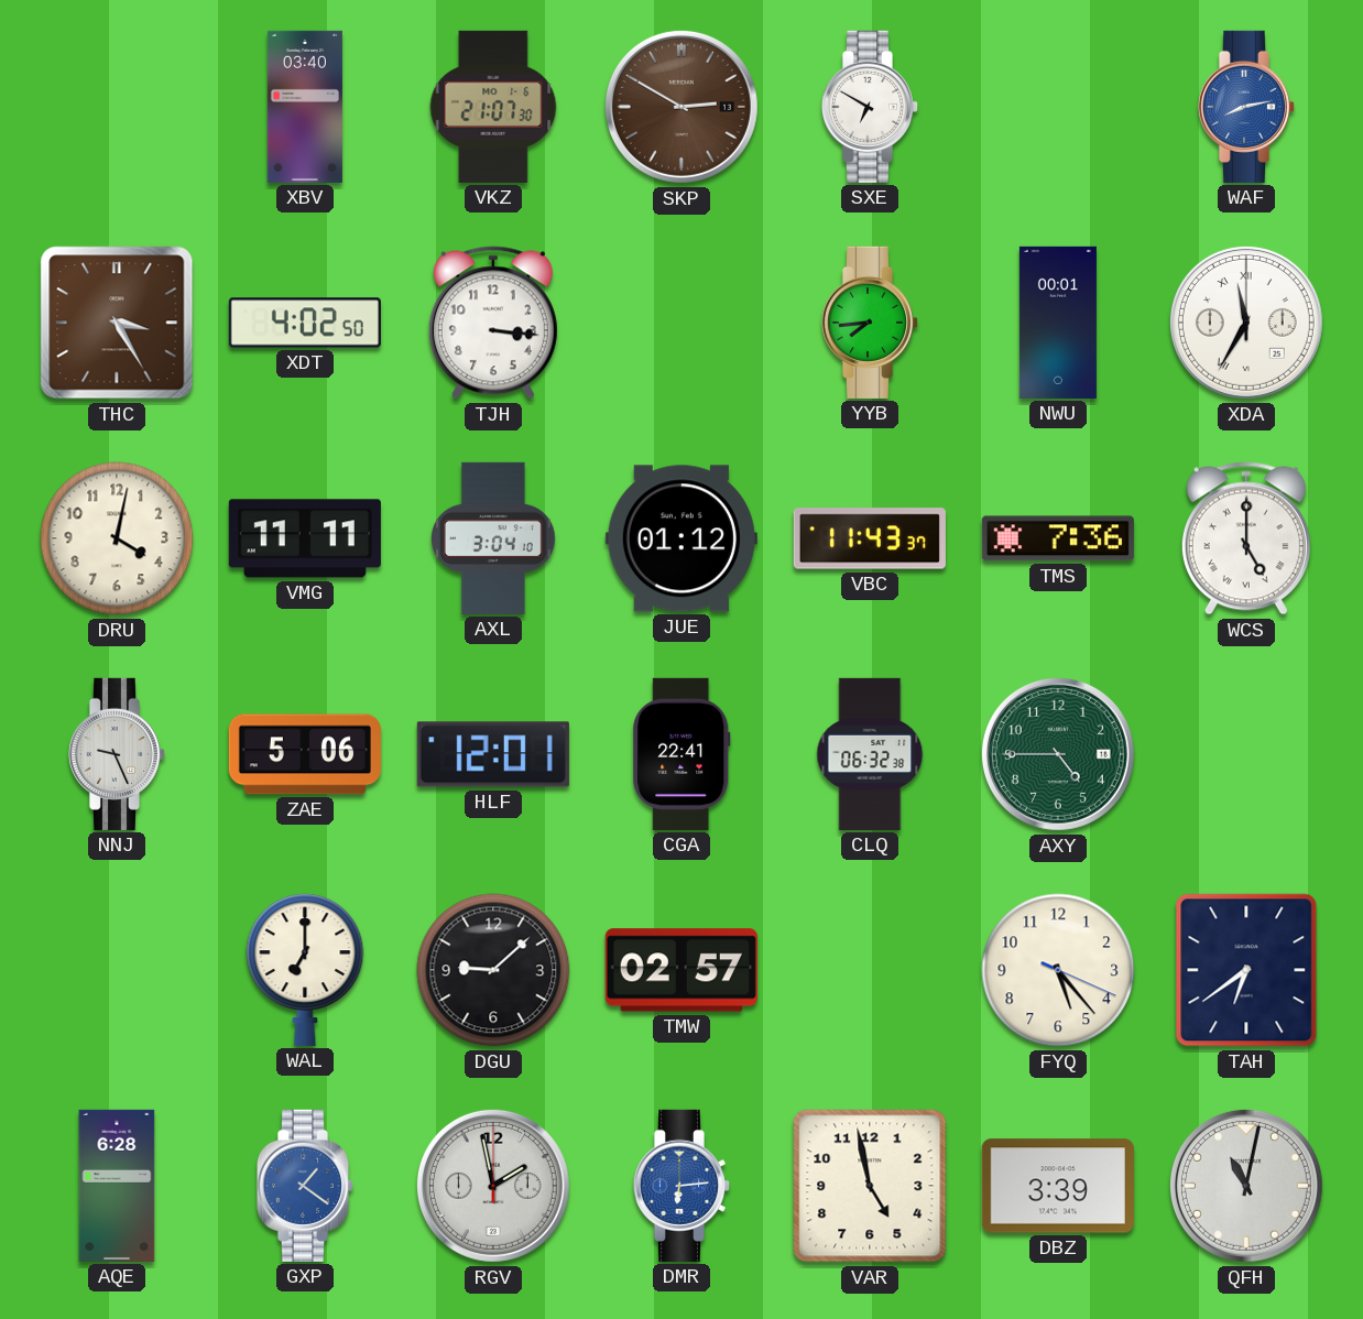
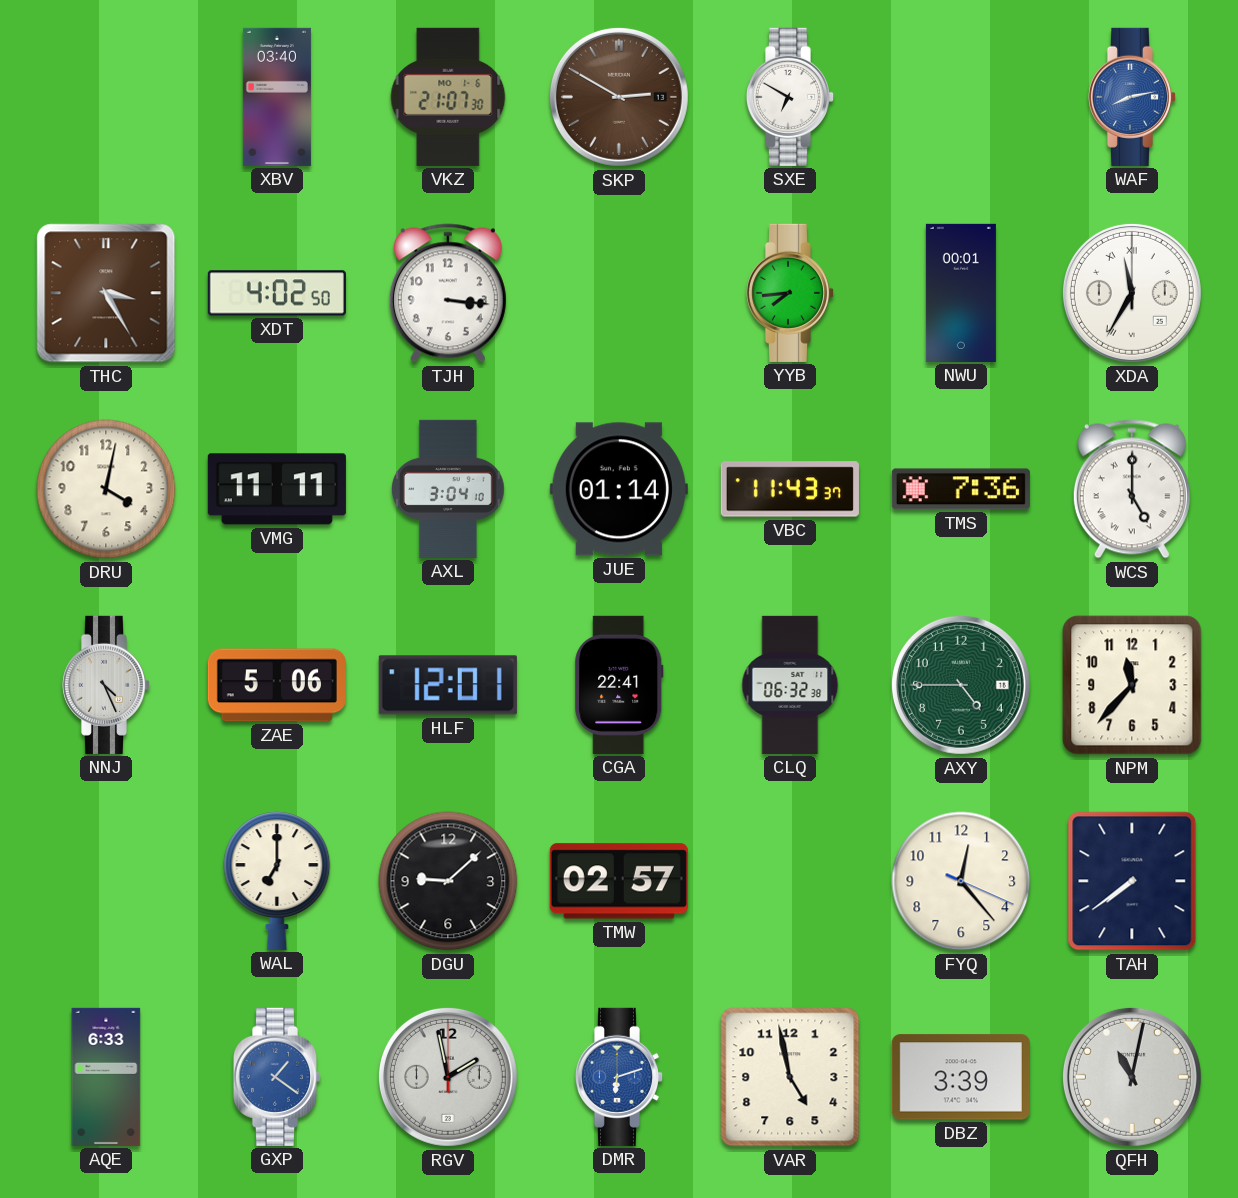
JUE: 01:12 -> 01:14 (619, 489)
NNJ: 9:26 -> 4:26 (106, 685)
NPM: none -> 11:37 (1132, 685)
FYQ: 5:23 -> 12:23 (961, 881)
TAH: 6:39 -> 7:39 (1132, 881)
AQE: 6:28 -> 6:33 (106, 1077)
DMR: 6:14 -> 6:12 (619, 1077)
